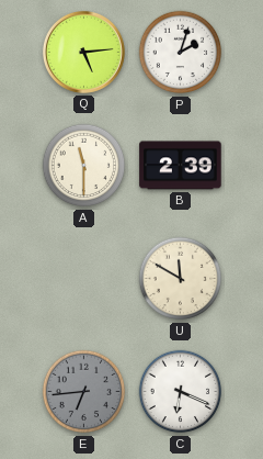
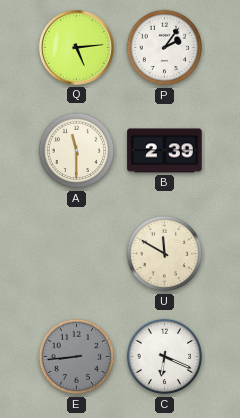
P: 2:03 -> 2:06 (165, 48)
E: 6:44 -> 8:44 (77, 357)
